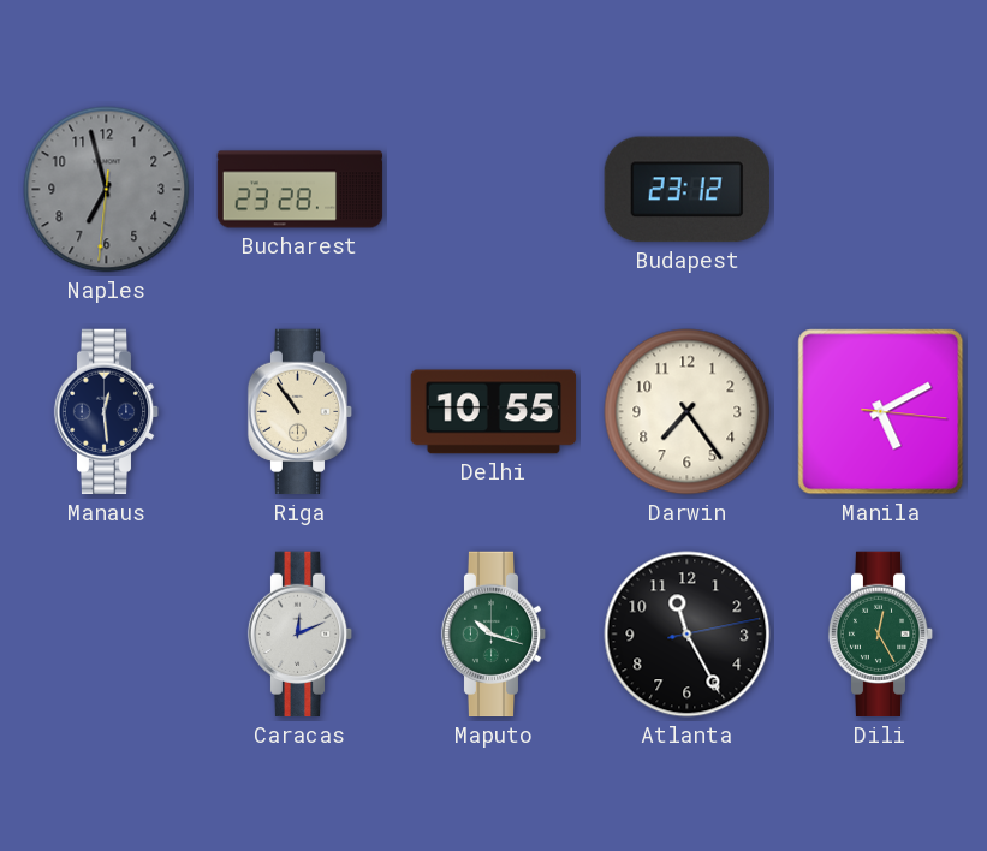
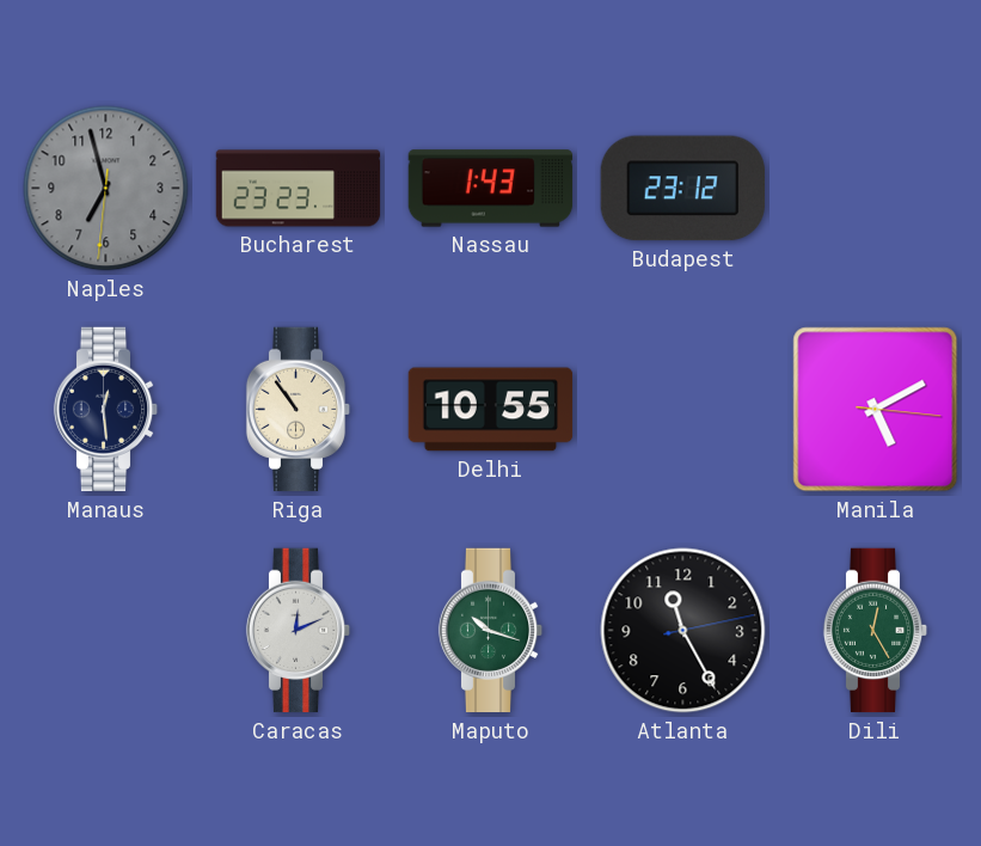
Bucharest: 23:28 -> 23:23 (299, 189)
Nassau: none -> 1:43 (491, 189)
Darwin: 7:24 -> none (688, 412)
